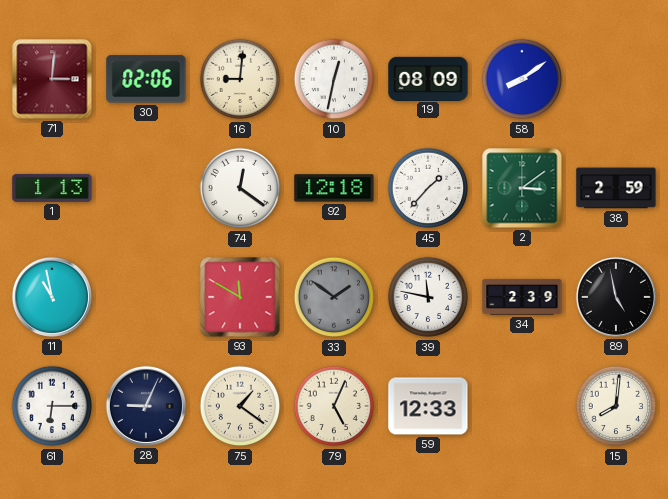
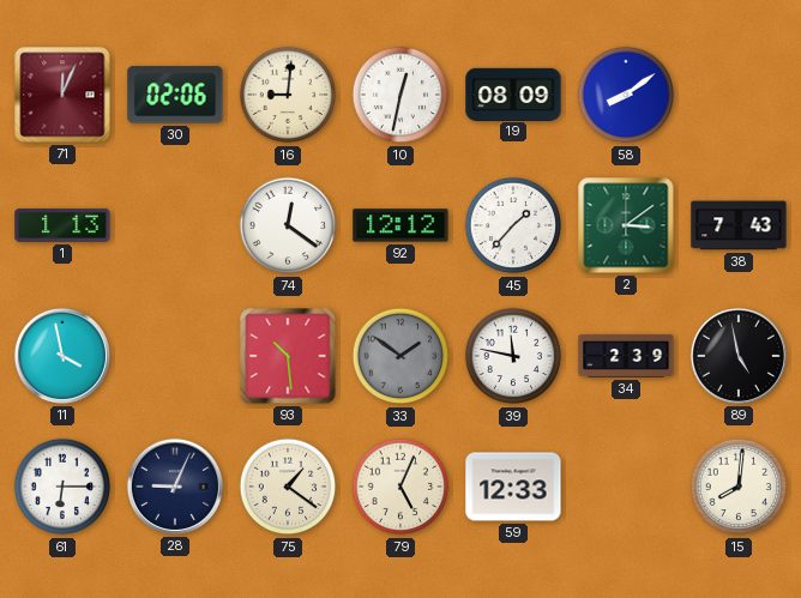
71: 3:01 -> 12:04 (62, 95)
92: 12:18 -> 12:12 (401, 225)
38: 2:59 -> 7:43 (739, 225)
11: 10:58 -> 3:58 (62, 356)
93: 11:50 -> 10:29 (288, 356)
